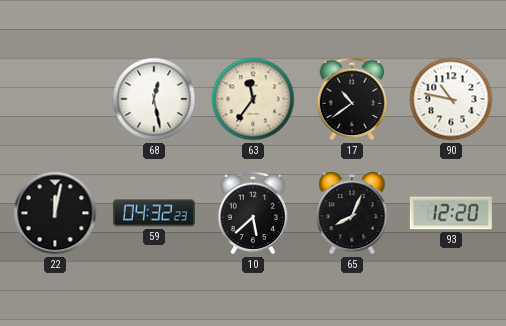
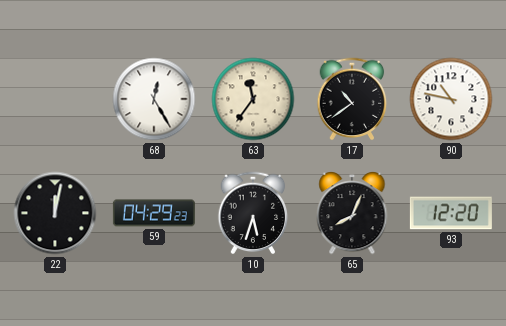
68: 12:28 -> 12:25 (154, 99)
59: 04:32 -> 04:29 (154, 213)
10: 5:38 -> 5:33 (253, 213)
